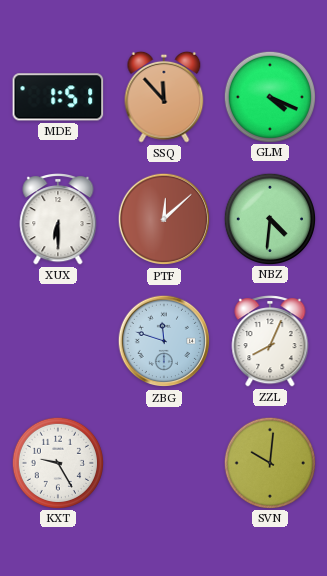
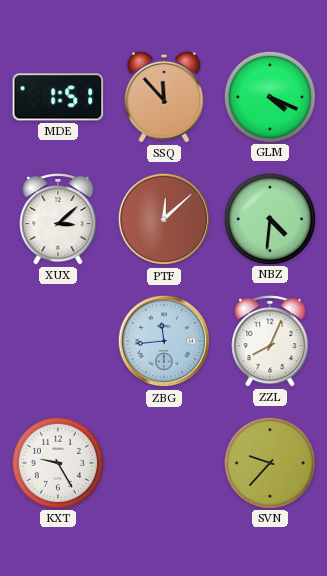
XUX: 6:30 -> 3:08 (58, 220)
ZBG: 11:48 -> 11:44 (164, 341)
SVN: 10:01 -> 9:37 (269, 462)
